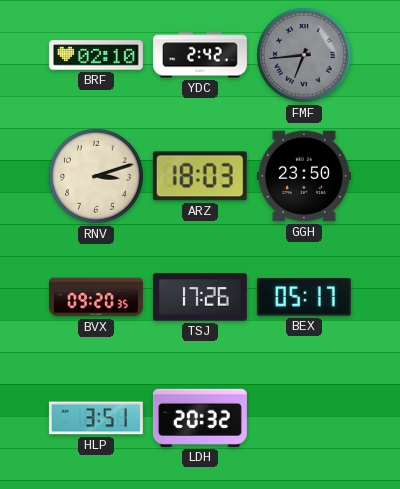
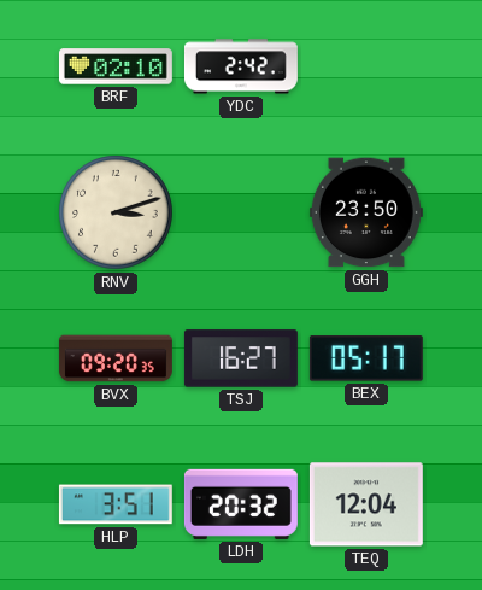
FMF: 6:44 -> none (304, 55)
ARZ: 18:03 -> none (200, 176)
TSJ: 17:26 -> 16:27 (241, 358)
TEQ: none -> 12:04 (366, 504)
